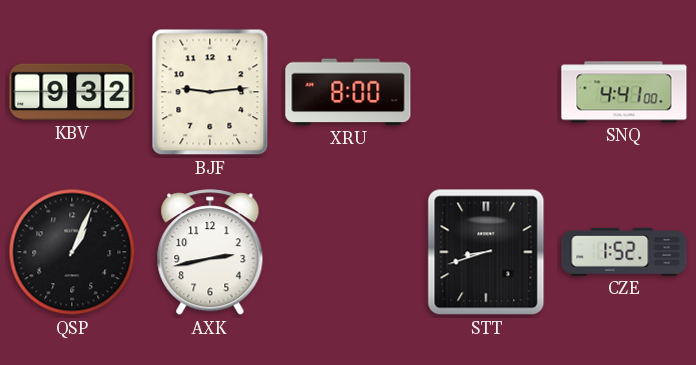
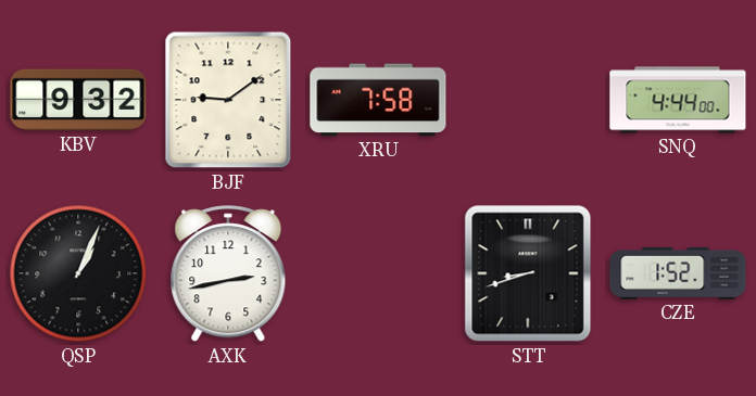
BJF: 9:14 -> 9:09 (228, 100)
XRU: 8:00 -> 7:58 (378, 100)
SNQ: 4:41 -> 4:44 (678, 100)
